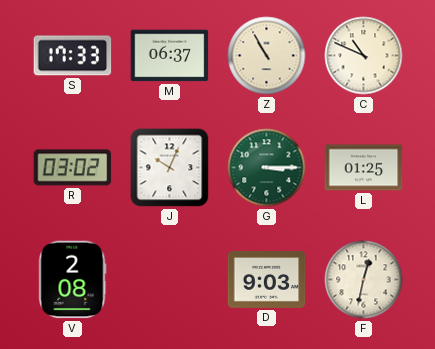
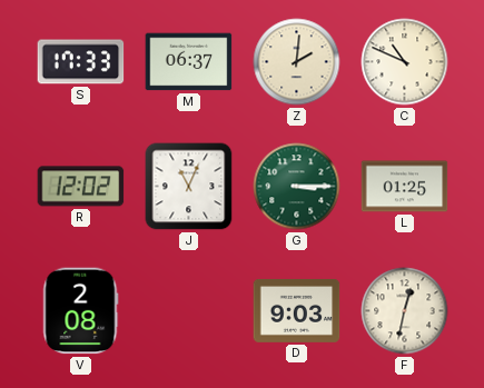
Z: 10:55 -> 2:01 (297, 62)
R: 03:02 -> 12:02 (81, 187)
J: 10:04 -> 11:04 (189, 187)
